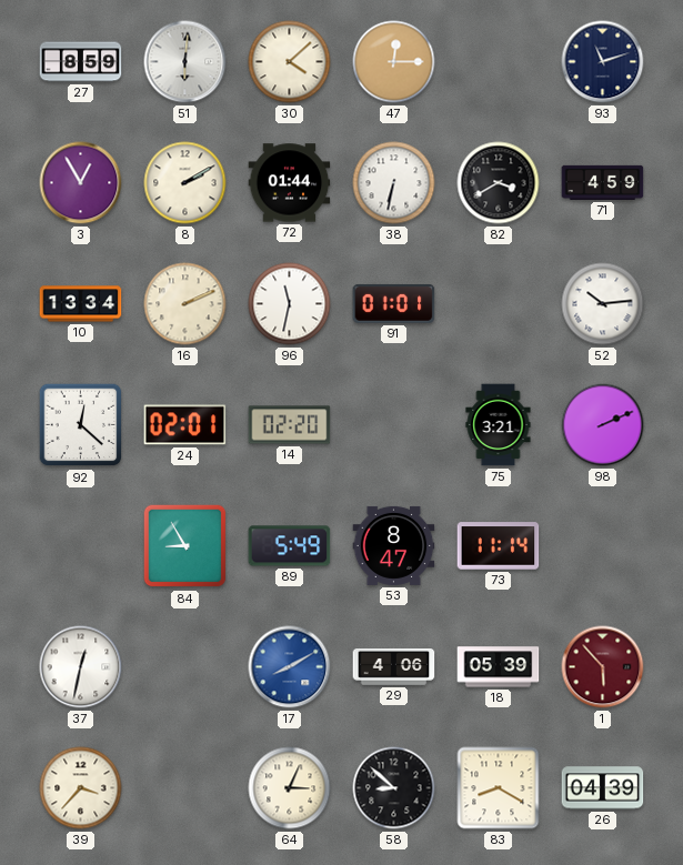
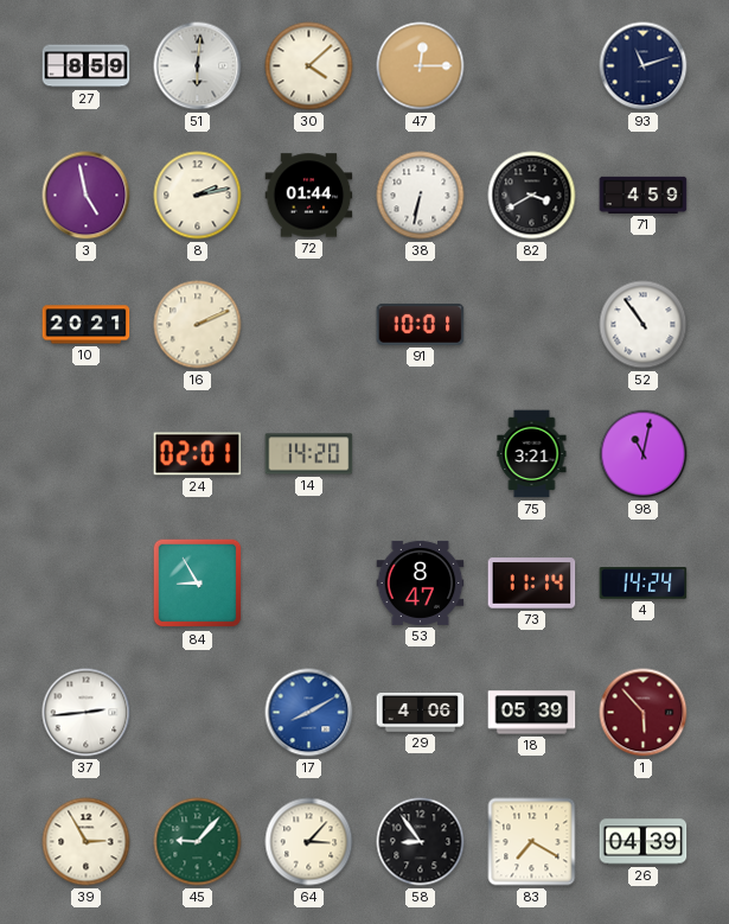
3: 12:55 -> 4:58 (87, 196)
8: 2:10 -> 2:13 (198, 196)
10: 13:34 -> 20:21 (87, 325)
96: 11:32 -> none (290, 304)
91: 01:01 -> 10:01 (421, 324)
52: 10:14 -> 10:54 (644, 325)
92: 12:22 -> none (81, 425)
14: 02:20 -> 14:20 (309, 454)
98: 2:11 -> 11:02 (644, 454)
89: 5:49 -> none (290, 546)
4: none -> 14:24 (644, 584)
37: 12:32 -> 2:44 (87, 713)
39: 3:37 -> 2:55 (87, 842)
45: none -> 9:07 (198, 842)
64: 3:04 -> 3:07 (309, 842)
58: 8:52 -> 8:54 (421, 842)
83: 8:20 -> 7:20 (532, 842)
